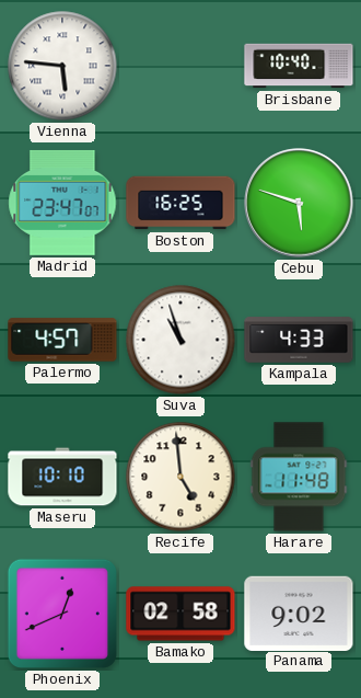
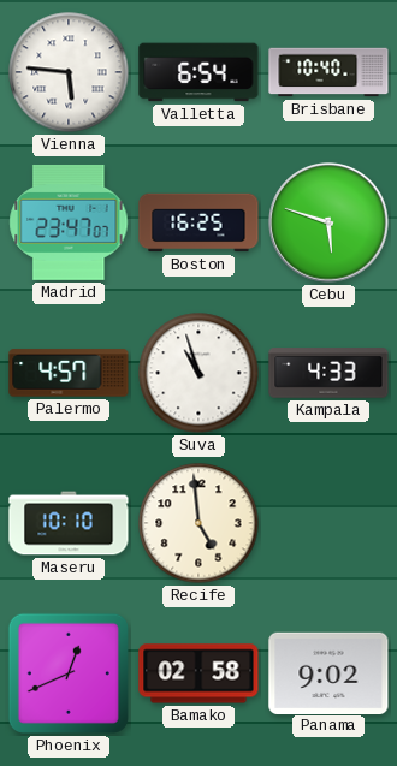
Valletta: none -> 6:54 (198, 72)
Harare: 11:48 -> none (299, 477)
